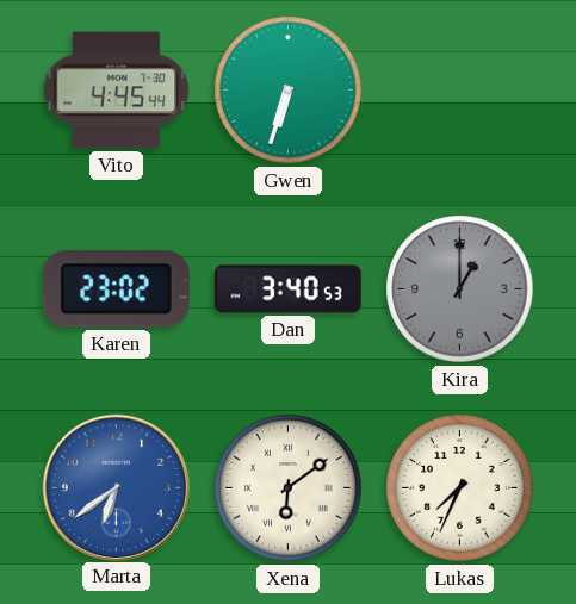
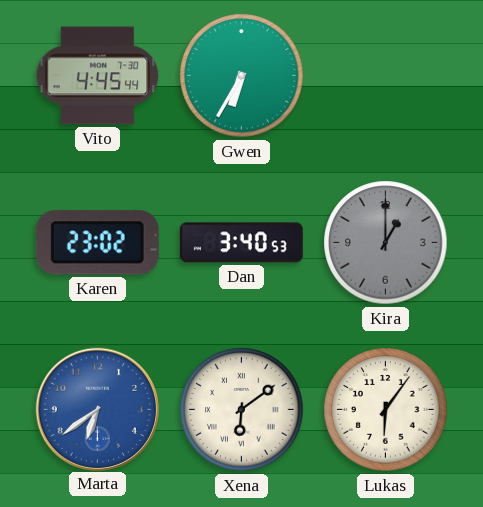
Gwen: 6:33 -> 6:35 (242, 76)
Lukas: 7:34 -> 6:06 (386, 410)
